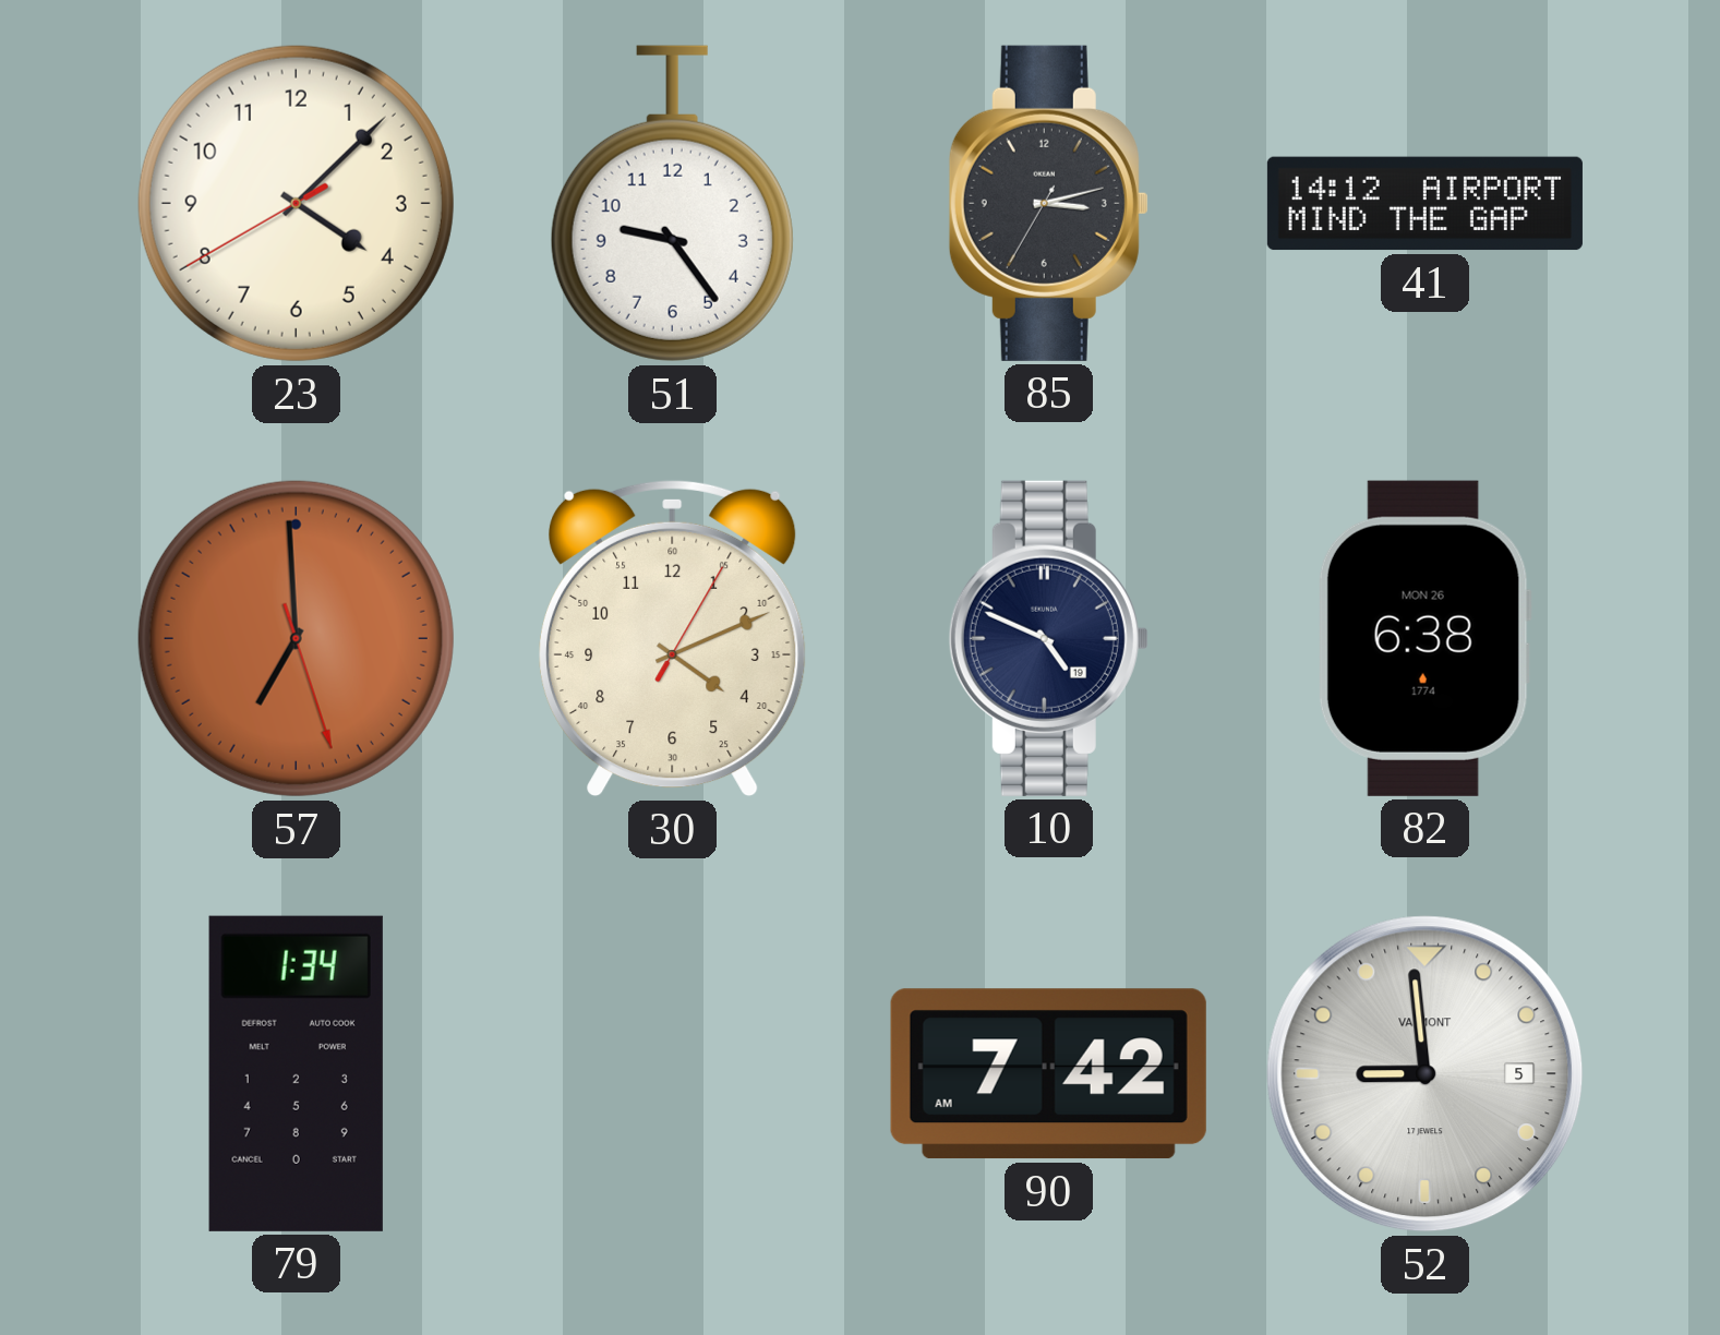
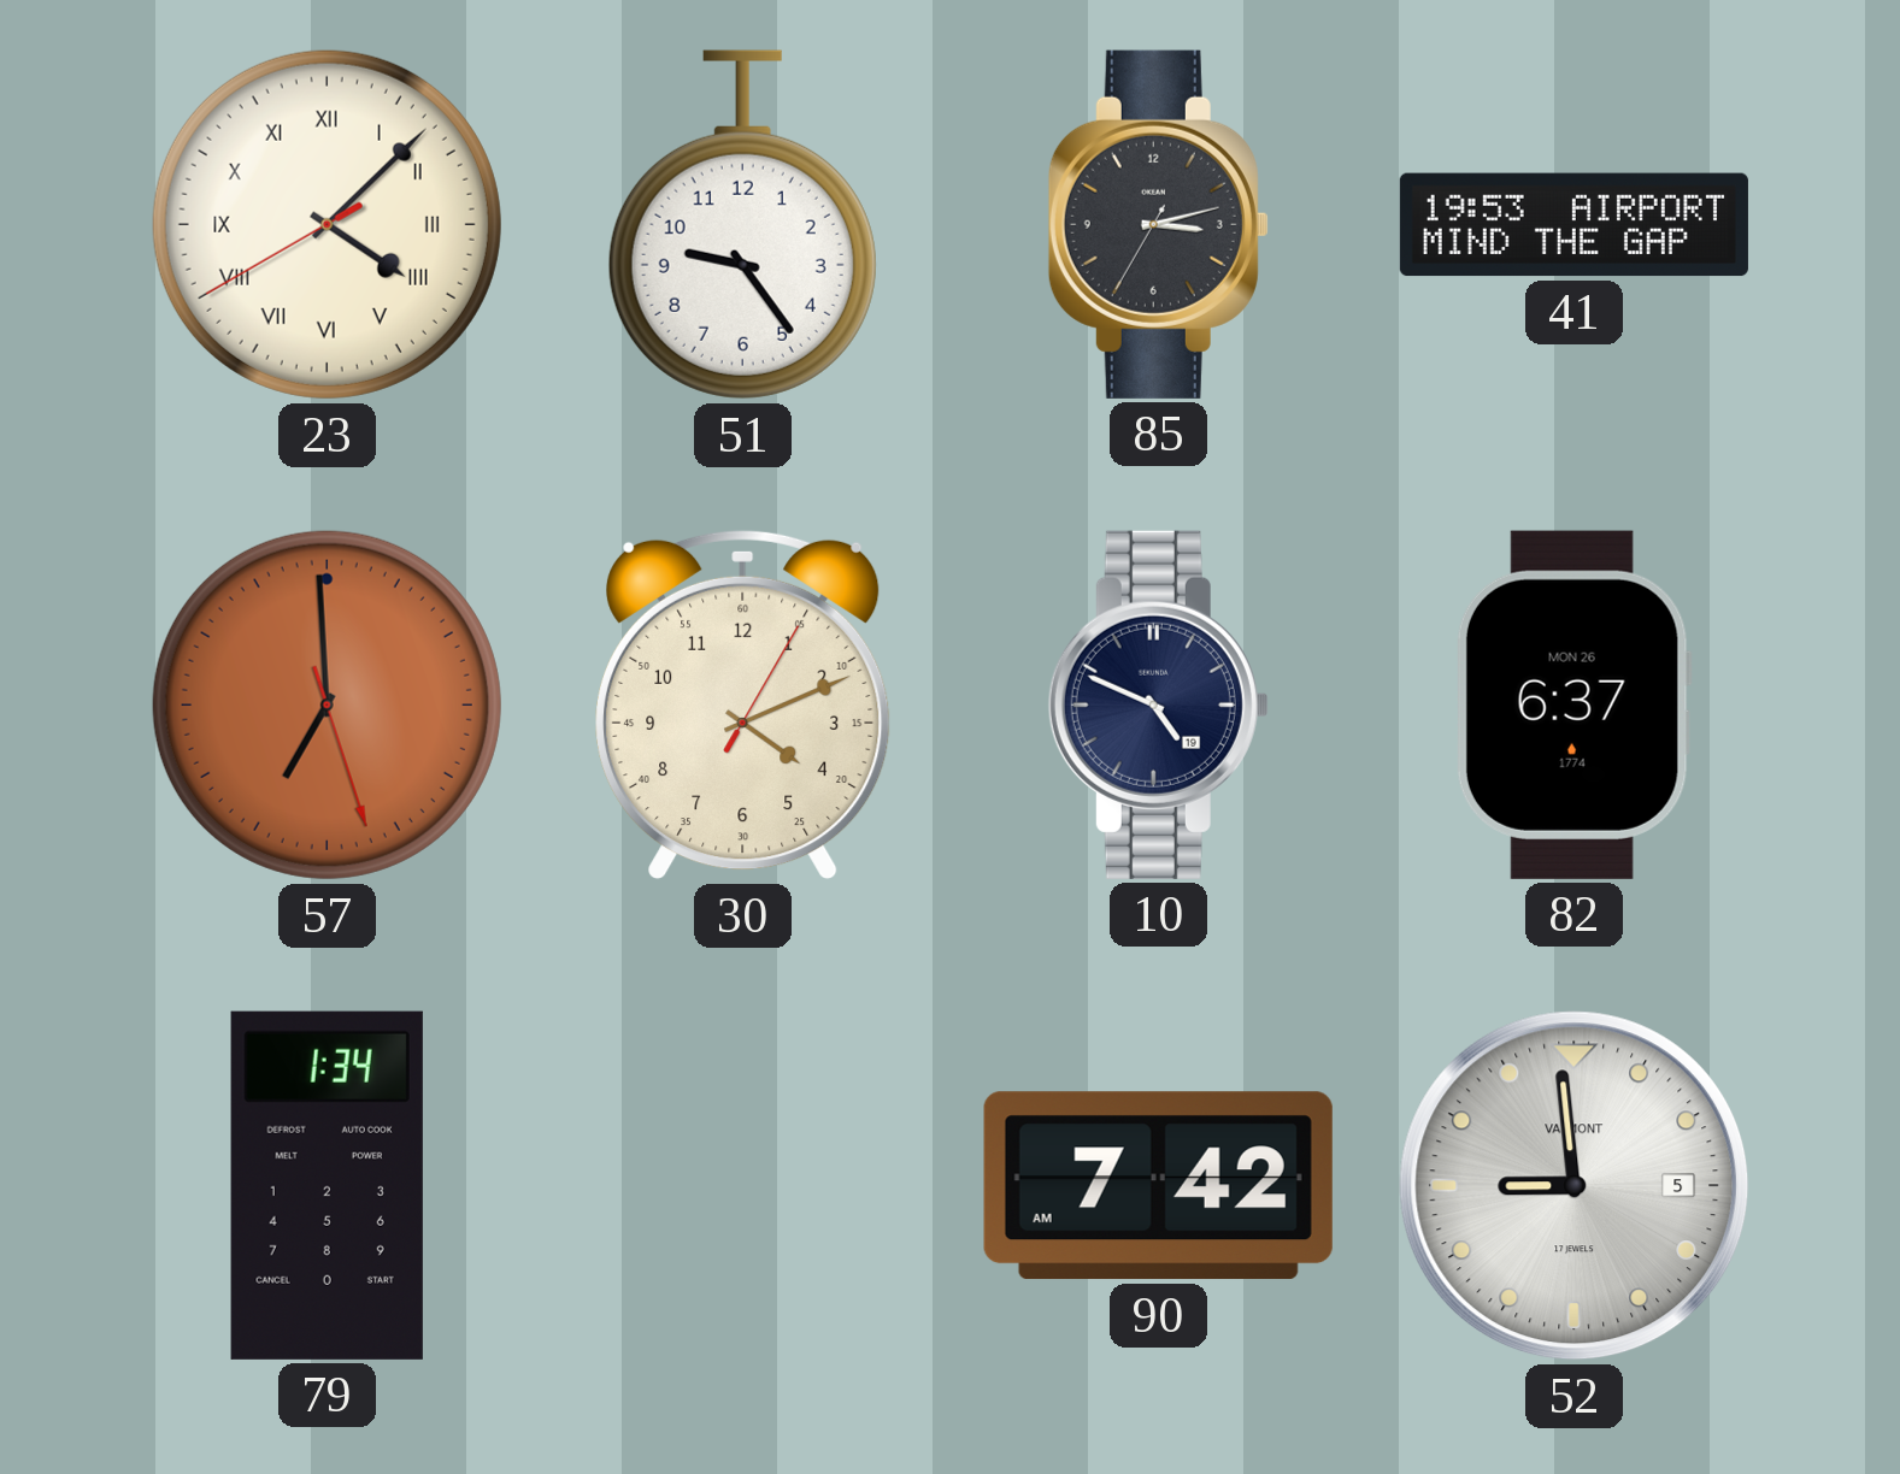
23 numerals: Arabic -> Roman (327, 224)
41: 14:12 -> 19:53 (1573, 225)
82: 6:38 -> 6:37 (1573, 704)
